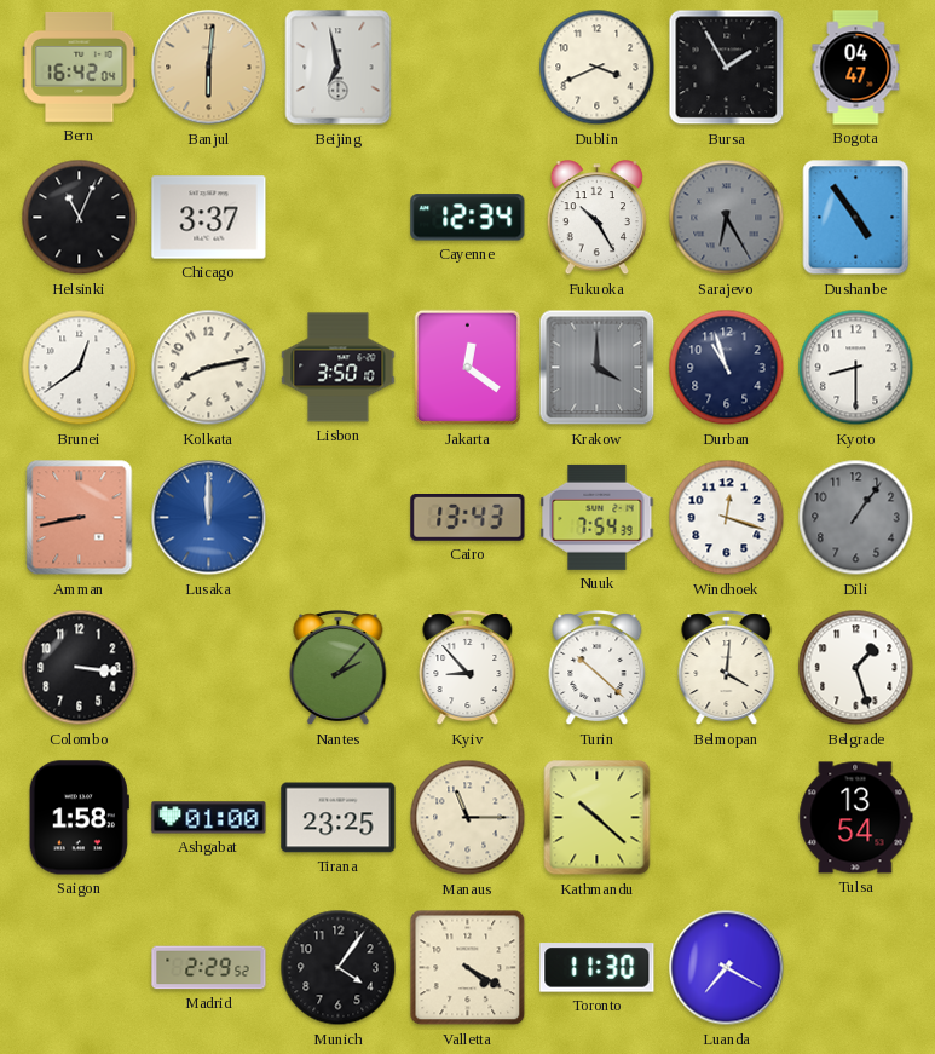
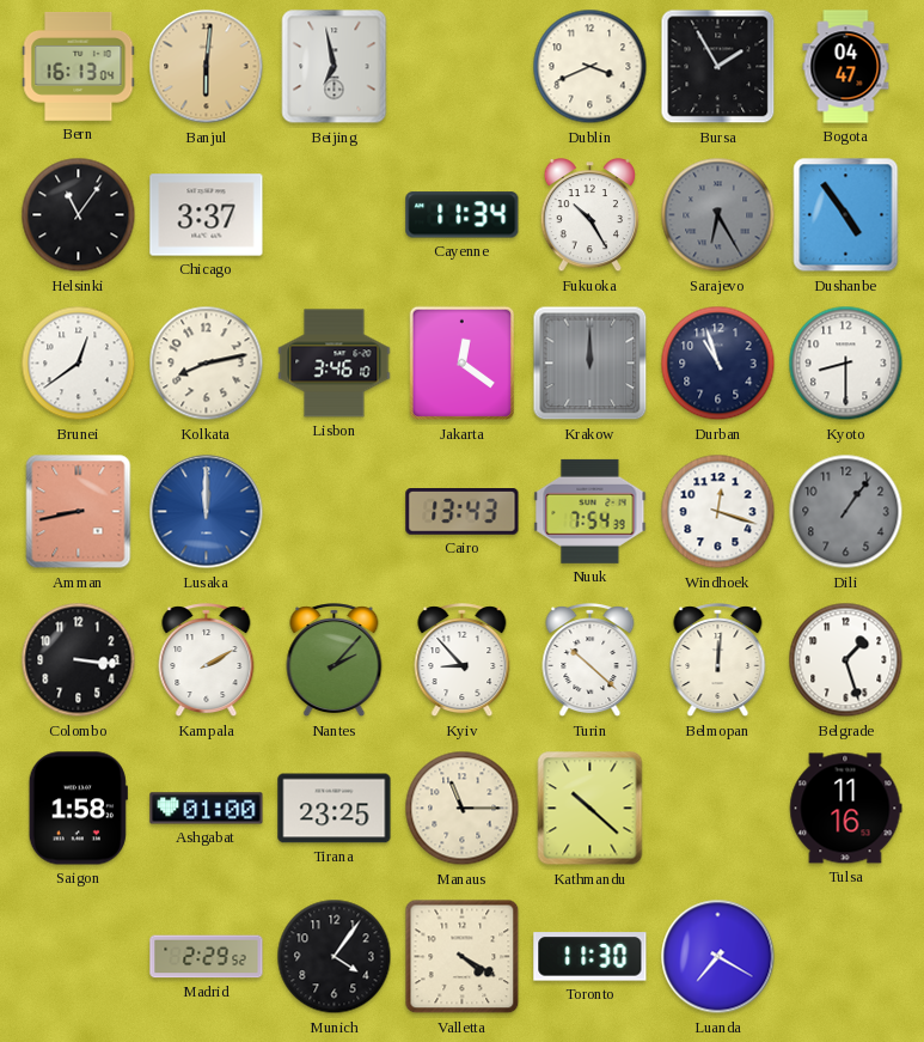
Bern: 16:42 -> 16:13 (79, 67)
Helsinki: 11:04 -> 11:06 (79, 215)
Cayenne: 12:34 -> 11:34 (463, 215)
Lisbon: 3:50 -> 3:46 (335, 364)
Krakow: 4:00 -> 12:00 (590, 364)
Kampala: none -> 2:10 (207, 660)
Belmopan: 4:01 -> 12:01 (718, 660)
Tulsa: 13:54 -> 11:16 (846, 809)
